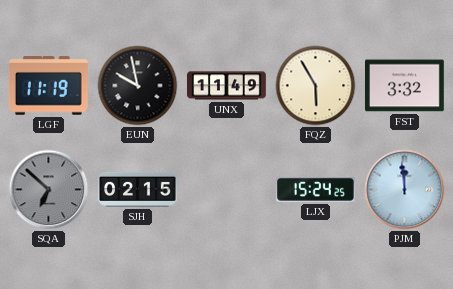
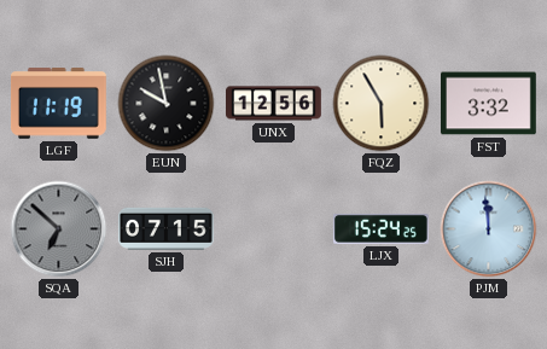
UNX: 11:49 -> 12:56 (274, 104)
SJH: 02:15 -> 07:15 (167, 228)
